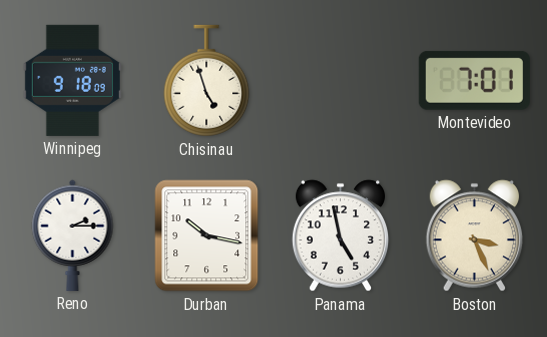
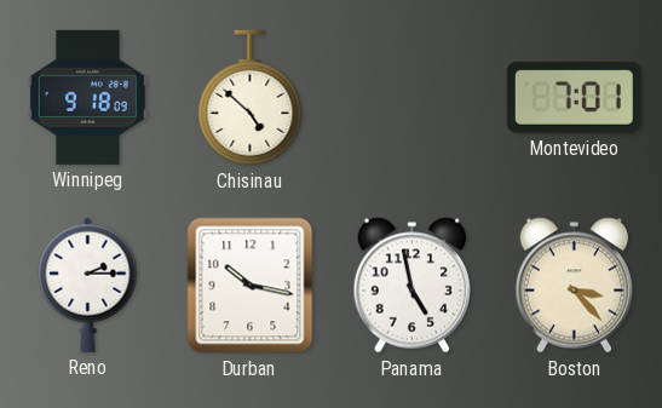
Chisinau: 4:57 -> 4:52 (251, 98)
Boston: 3:26 -> 3:23 (575, 286)
